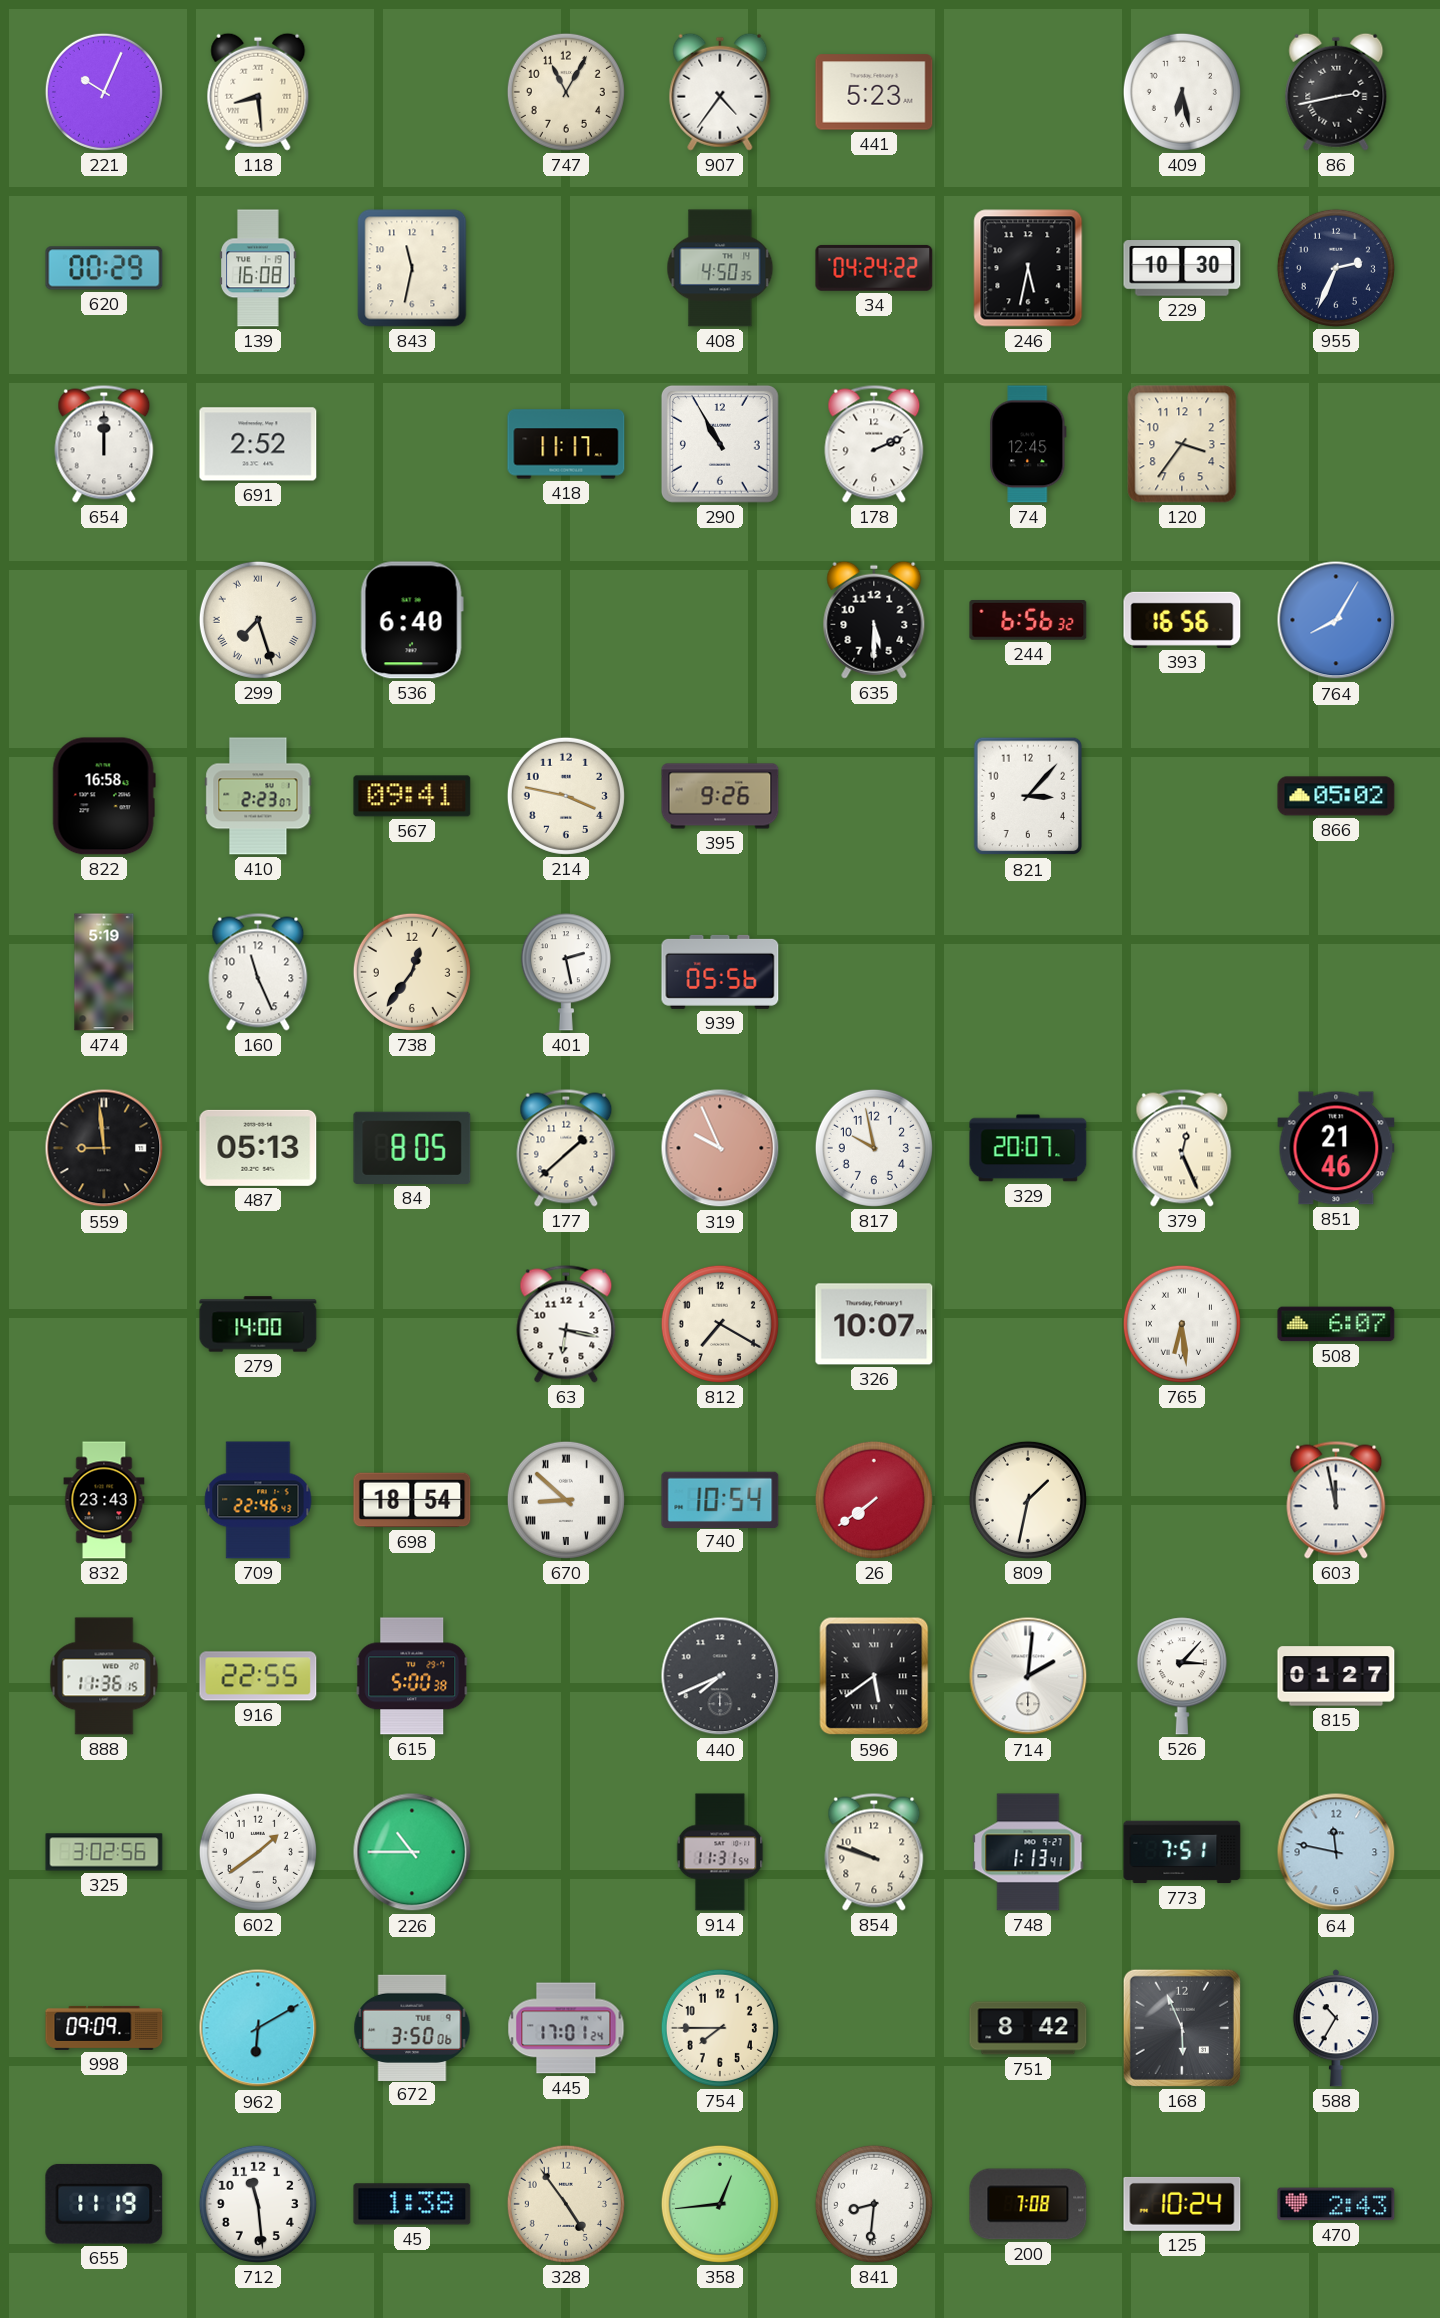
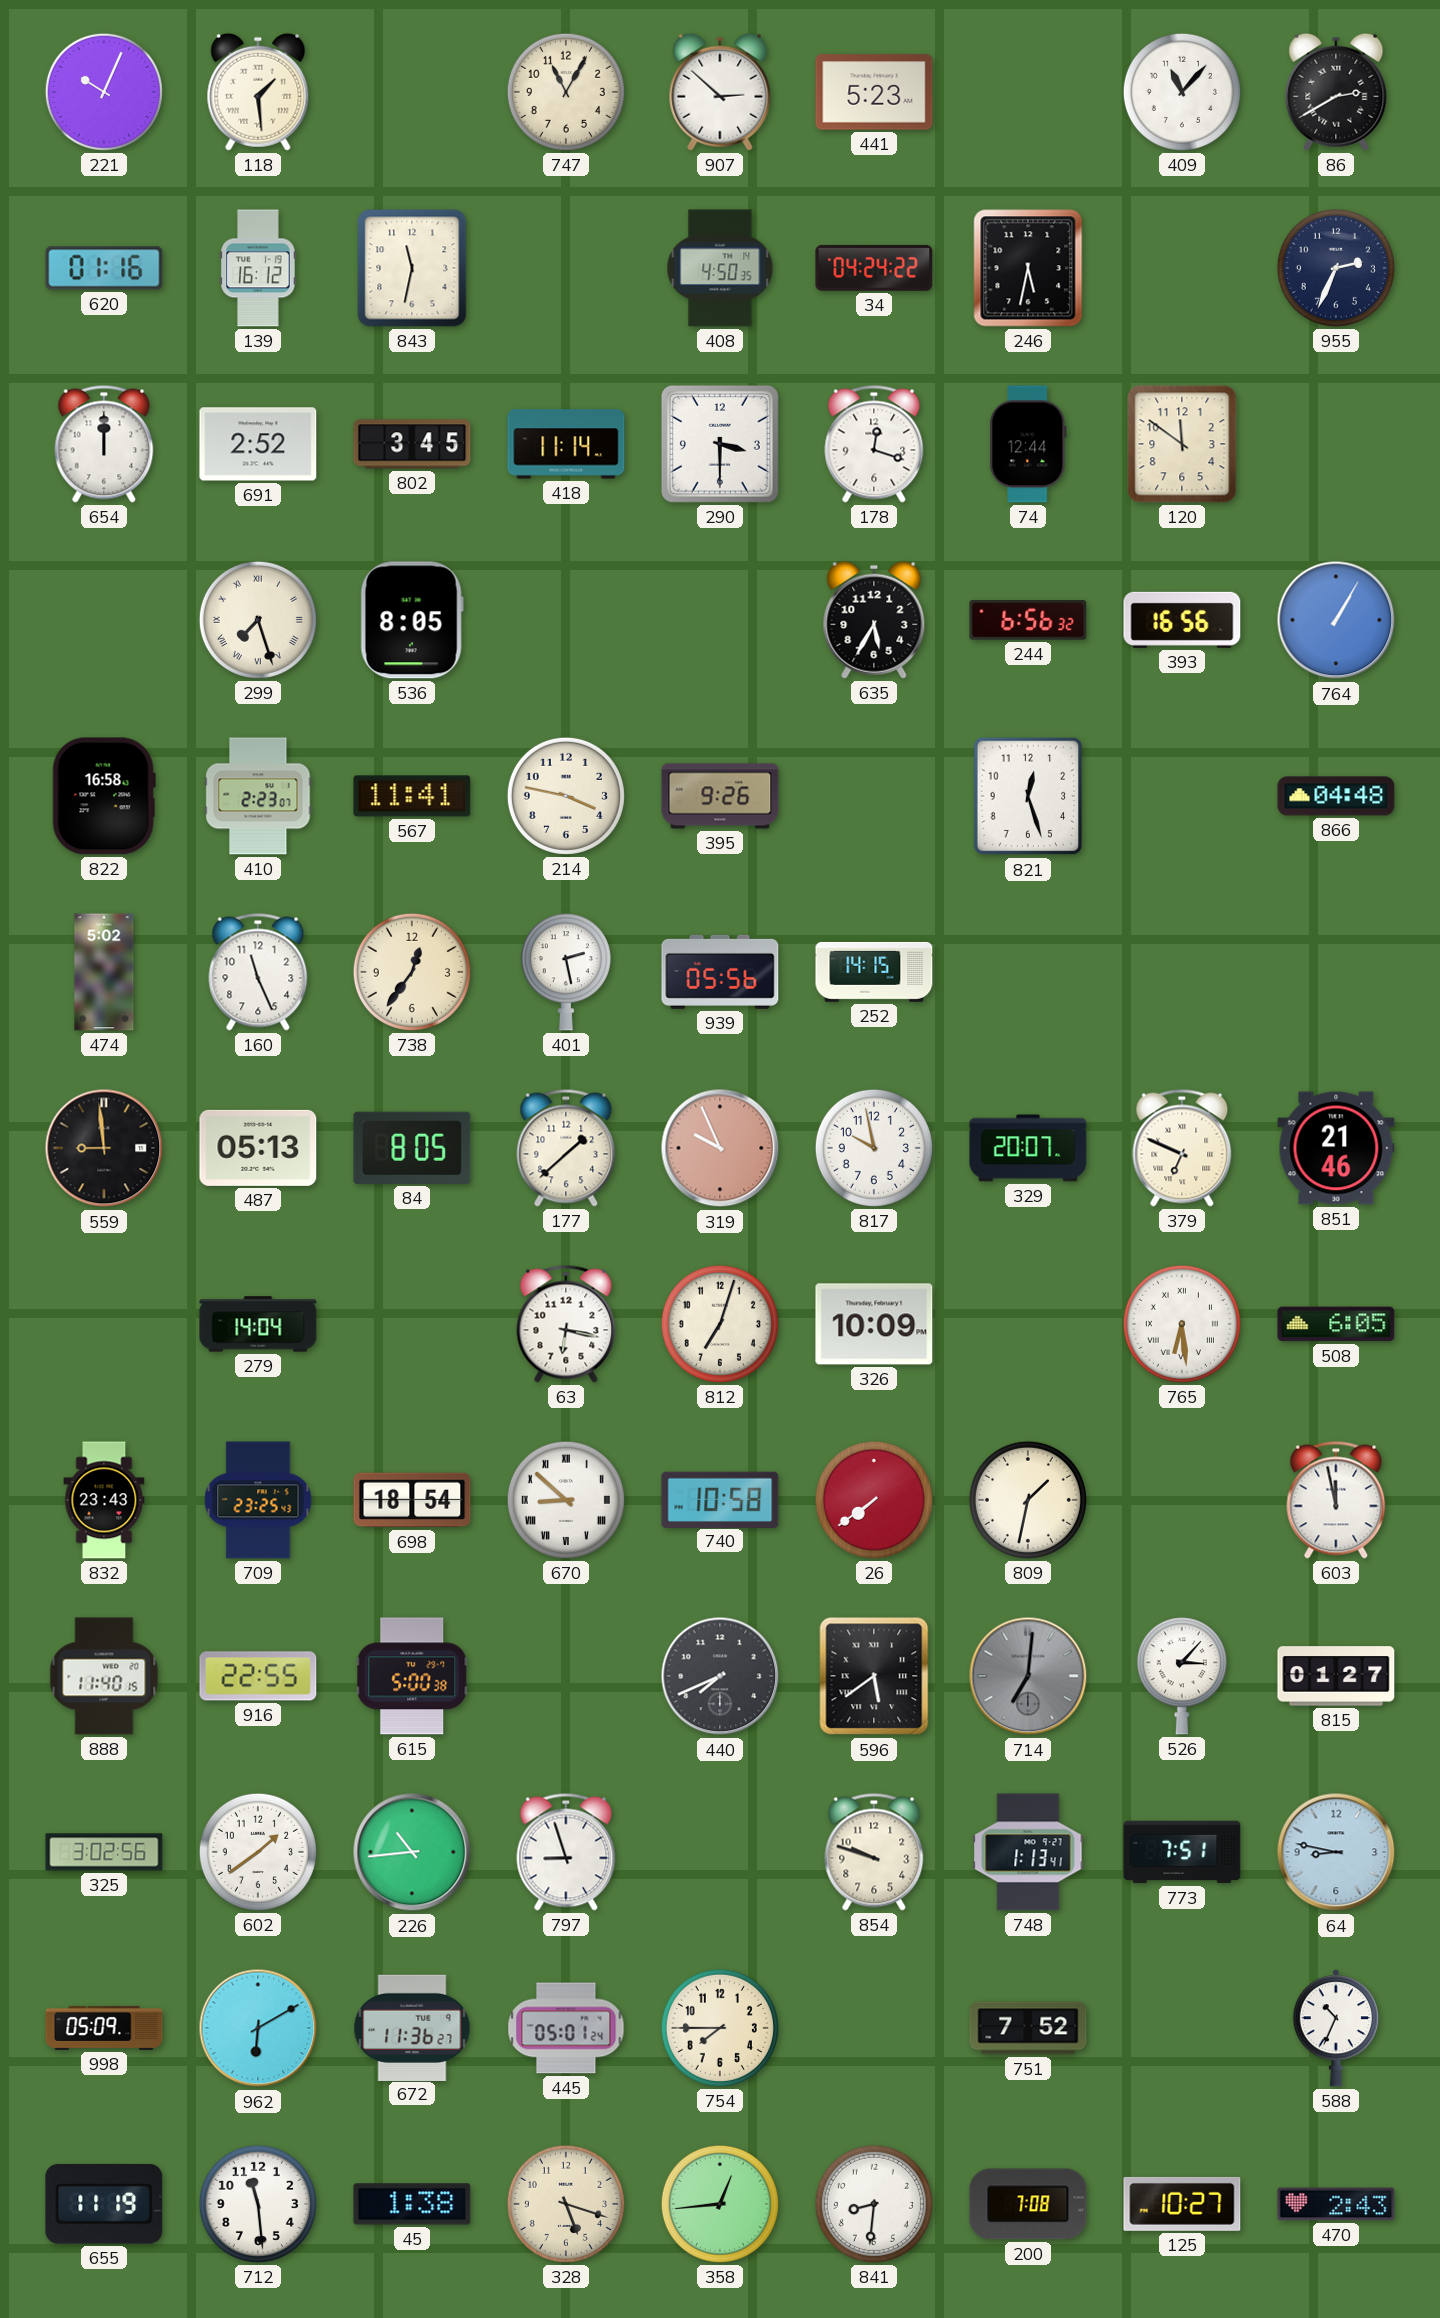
118: 8:29 -> 1:29 (258, 92)
907: 4:36 -> 2:52 (720, 92)
409: 6:28 -> 11:07 (1182, 92)
86: 2:43 -> 2:40 (1336, 92)
620: 00:29 -> 01:16 (104, 268)
139: 16:08 -> 16:12 (258, 268)
229: 10:30 -> none (1182, 268)
802: none -> 3:45 (412, 444)
418: 11:17 -> 11:14 (566, 444)
290: 10:55 -> 3:30 (720, 444)
178: 2:11 -> 12:18 (874, 444)
74: 12:45 -> 12:44 (1028, 444)
120: 3:36 -> 11:51 (1182, 444)
536: 6:40 -> 8:05 (412, 620)
635: 5:30 -> 5:35 (874, 620)
764: 8:05 -> 1:05 (1336, 620)
567: 09:41 -> 11:41 (412, 796)
821: 3:07 -> 12:27 (1028, 796)
866: 05:02 -> 04:48 (1336, 796)
474: 5:19 -> 5:02 (104, 972)
252: none -> 14:15 (874, 972)
379: 12:26 -> 6:49 (1182, 1148)
279: 14:00 -> 14:04 (258, 1324)
812: 7:20 -> 7:03 (720, 1324)
326: 10:07 -> 10:09 (874, 1324)
508: 6:07 -> 6:05 (1336, 1324)
709: 22:46 -> 23:25 (258, 1500)
740: 10:54 -> 10:58 (720, 1499)
888: 11:36 -> 11:40 (104, 1676)
714: 2:01 -> 7:01 (1028, 1676)
714 dial: white -> grey (1028, 1676)
226: 10:45 -> 10:44 (412, 1852)
797: none -> 8:57 (566, 1852)
914: 11:31 -> none (720, 1852)
64: 11:47 -> 8:47 (1336, 1852)
998: 09:09 -> 05:09 (104, 2028)
672: 3:50 -> 11:36 (412, 2027)
445: 17:01 -> 05:01 (566, 2028)
751: 8:42 -> 7:52 (1028, 2028)
168: 5:56 -> none (1182, 2028)
588: 10:35 -> 10:34 (1336, 2028)
328: 4:54 -> 5:18 (566, 2204)
125: 10:24 -> 10:27 (1182, 2204)
